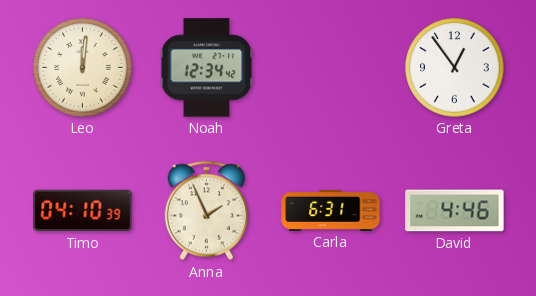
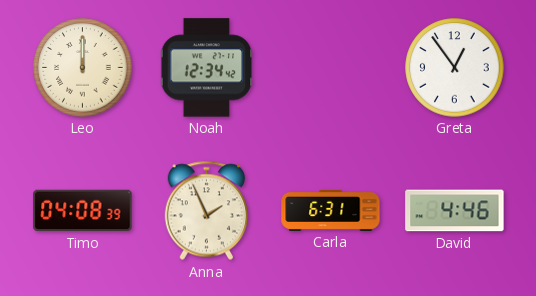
Leo: 12:01 -> 12:00 (83, 68)
Timo: 04:10 -> 04:08 (83, 211)
